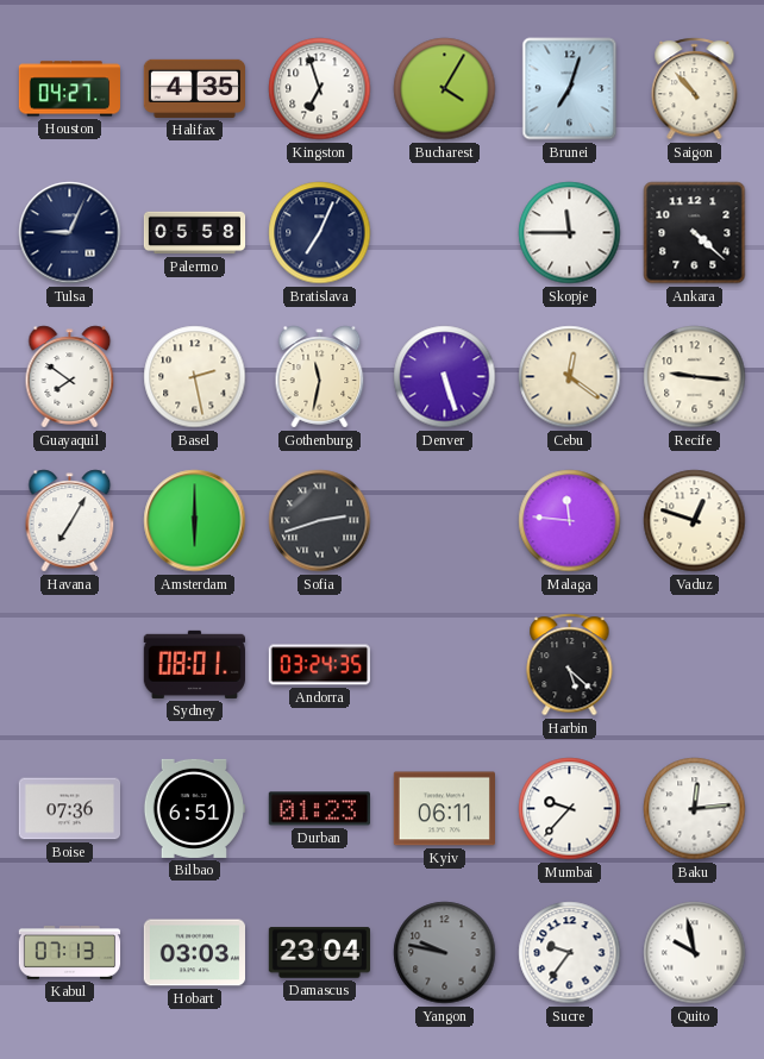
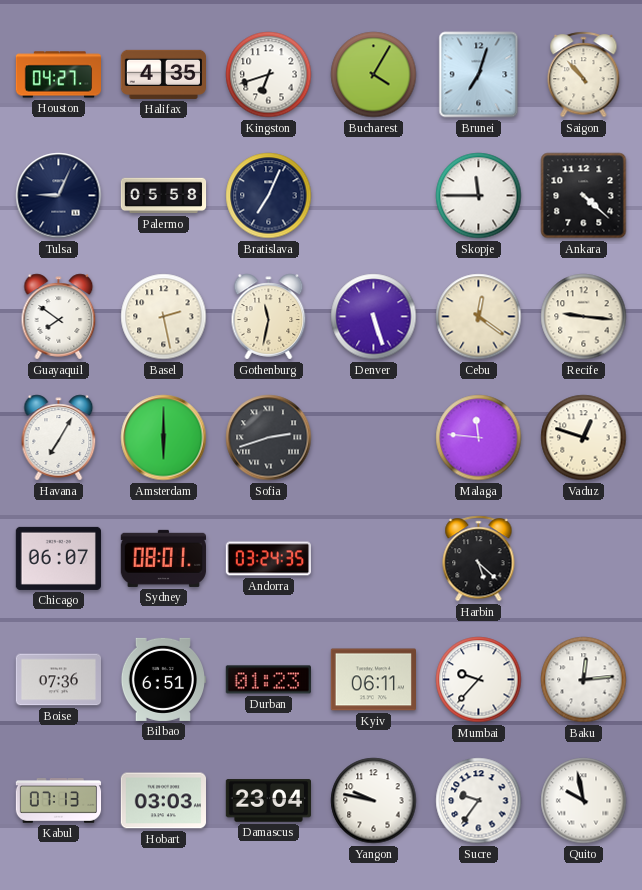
Kingston: 6:57 -> 6:42 (269, 75)
Chicago: none -> 06:07 (58, 558)
Yangon dial: grey -> white (374, 801)
